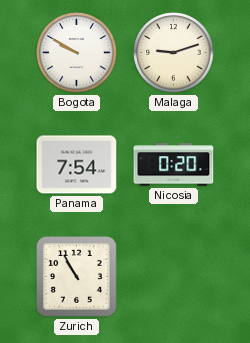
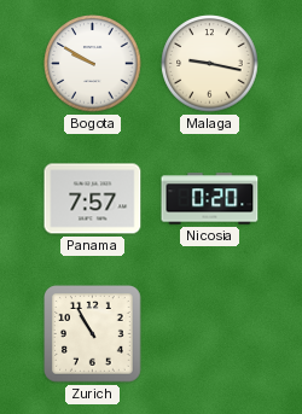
Malaga: 9:12 -> 9:17 (210, 64)
Panama: 7:54 -> 7:57 (93, 199)
